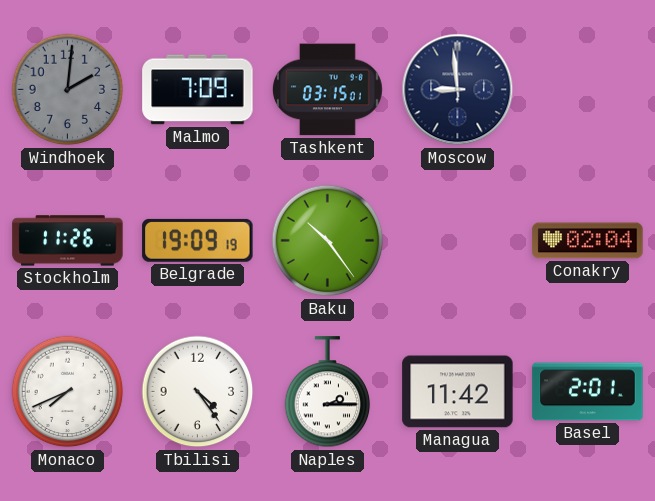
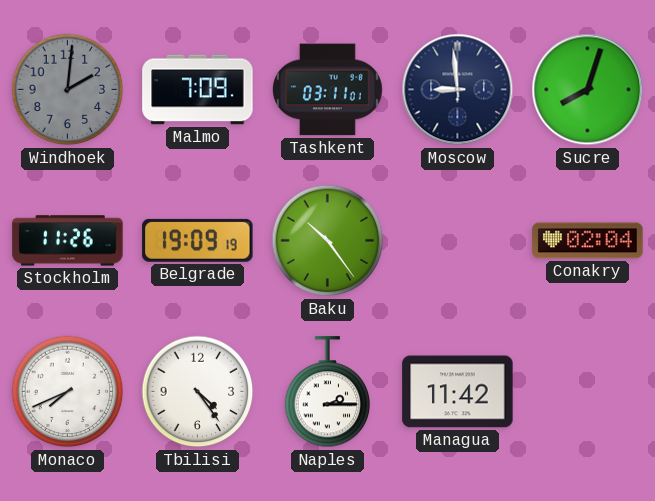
Tashkent: 03:15 -> 03:11 (327, 90)
Sucre: none -> 8:03 (588, 90)
Basel: 2:01 -> none (588, 392)
